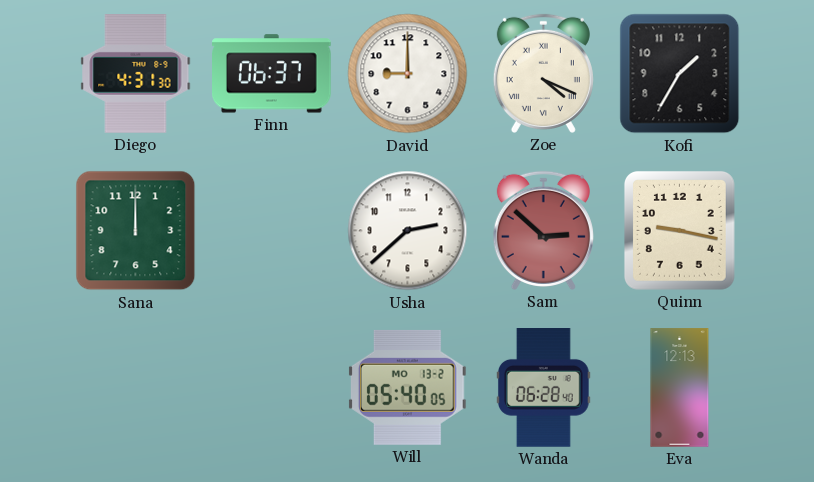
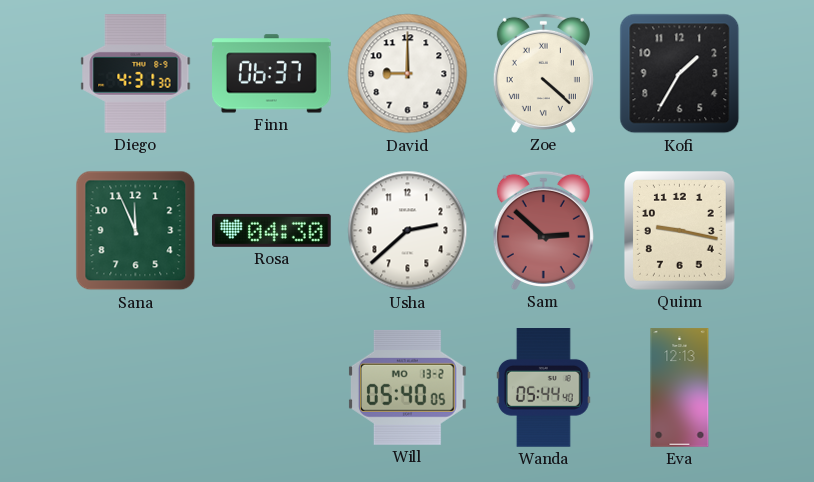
Zoe: 4:19 -> 4:22 (543, 73)
Sana: 12:00 -> 11:56 (136, 231)
Rosa: none -> 04:30 (272, 230)
Wanda: 06:28 -> 05:44 (543, 388)
